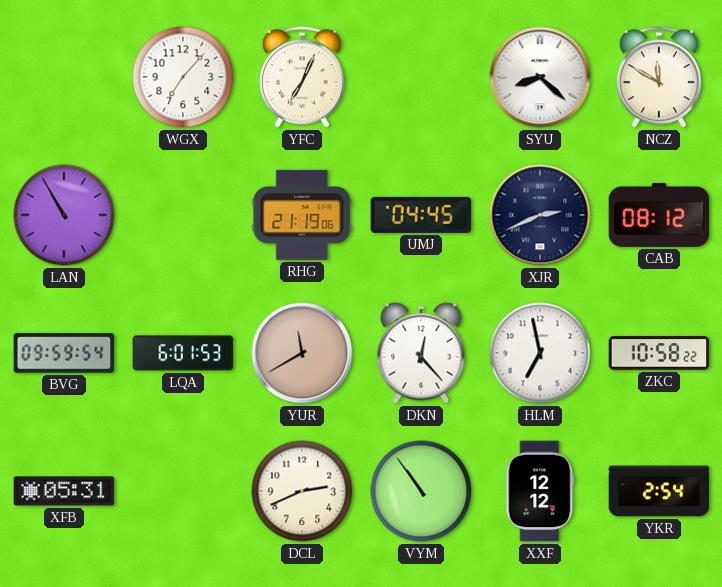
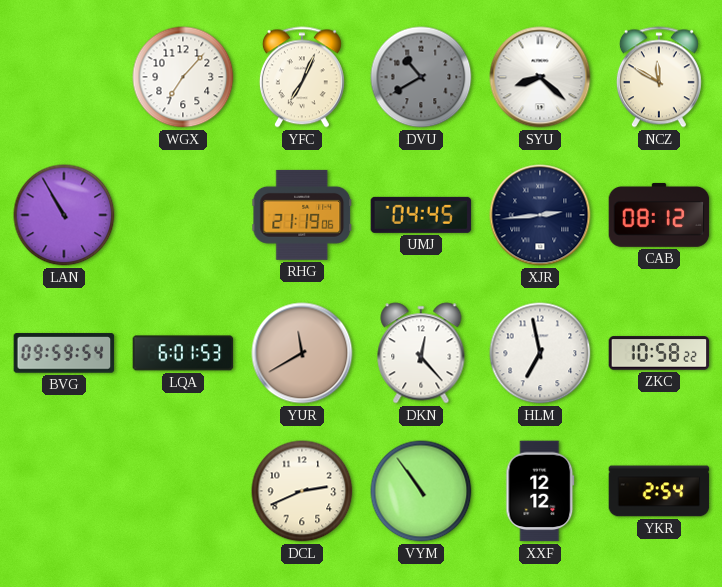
DVU: none -> 10:40 (421, 77)
XJR: 2:41 -> 2:44 (540, 215)
XFB: 05:31 -> none (64, 491)
